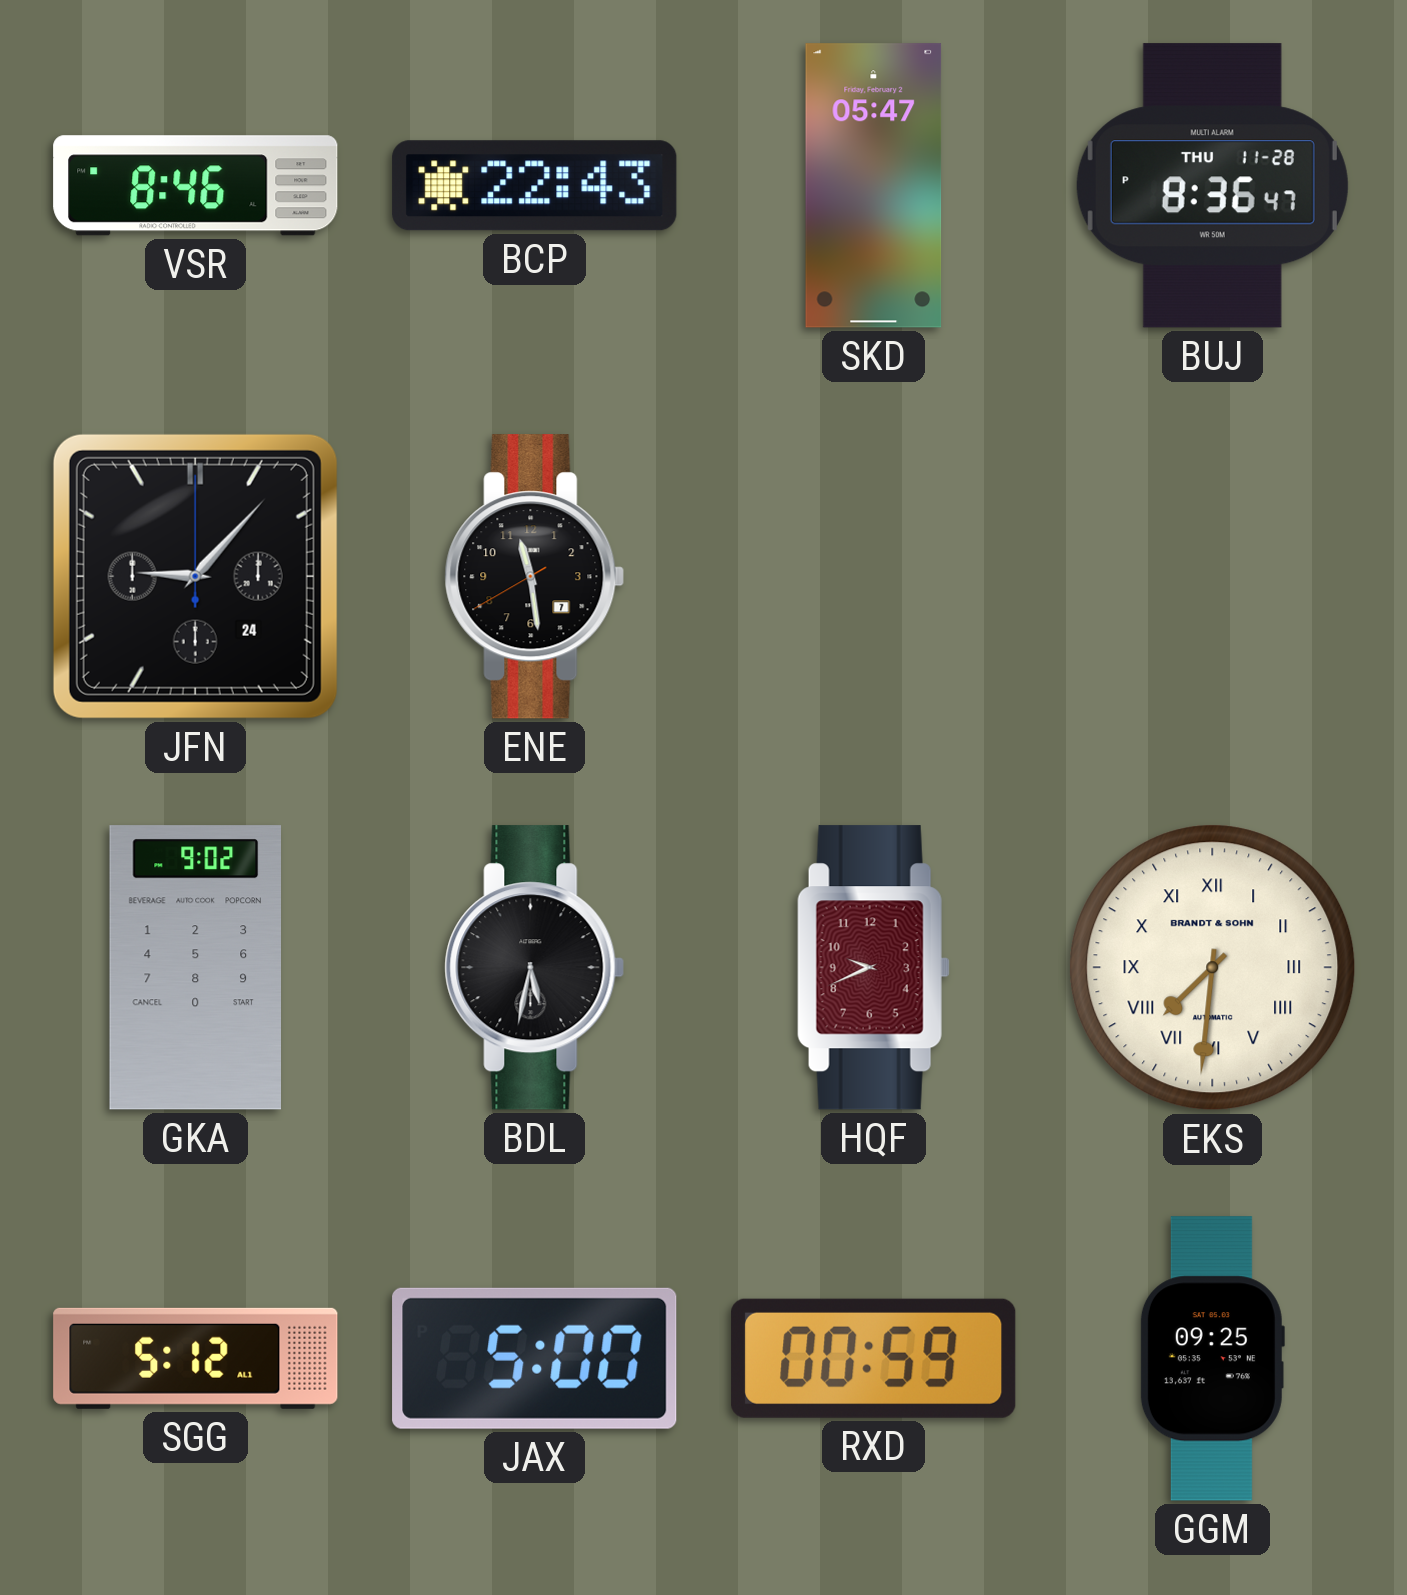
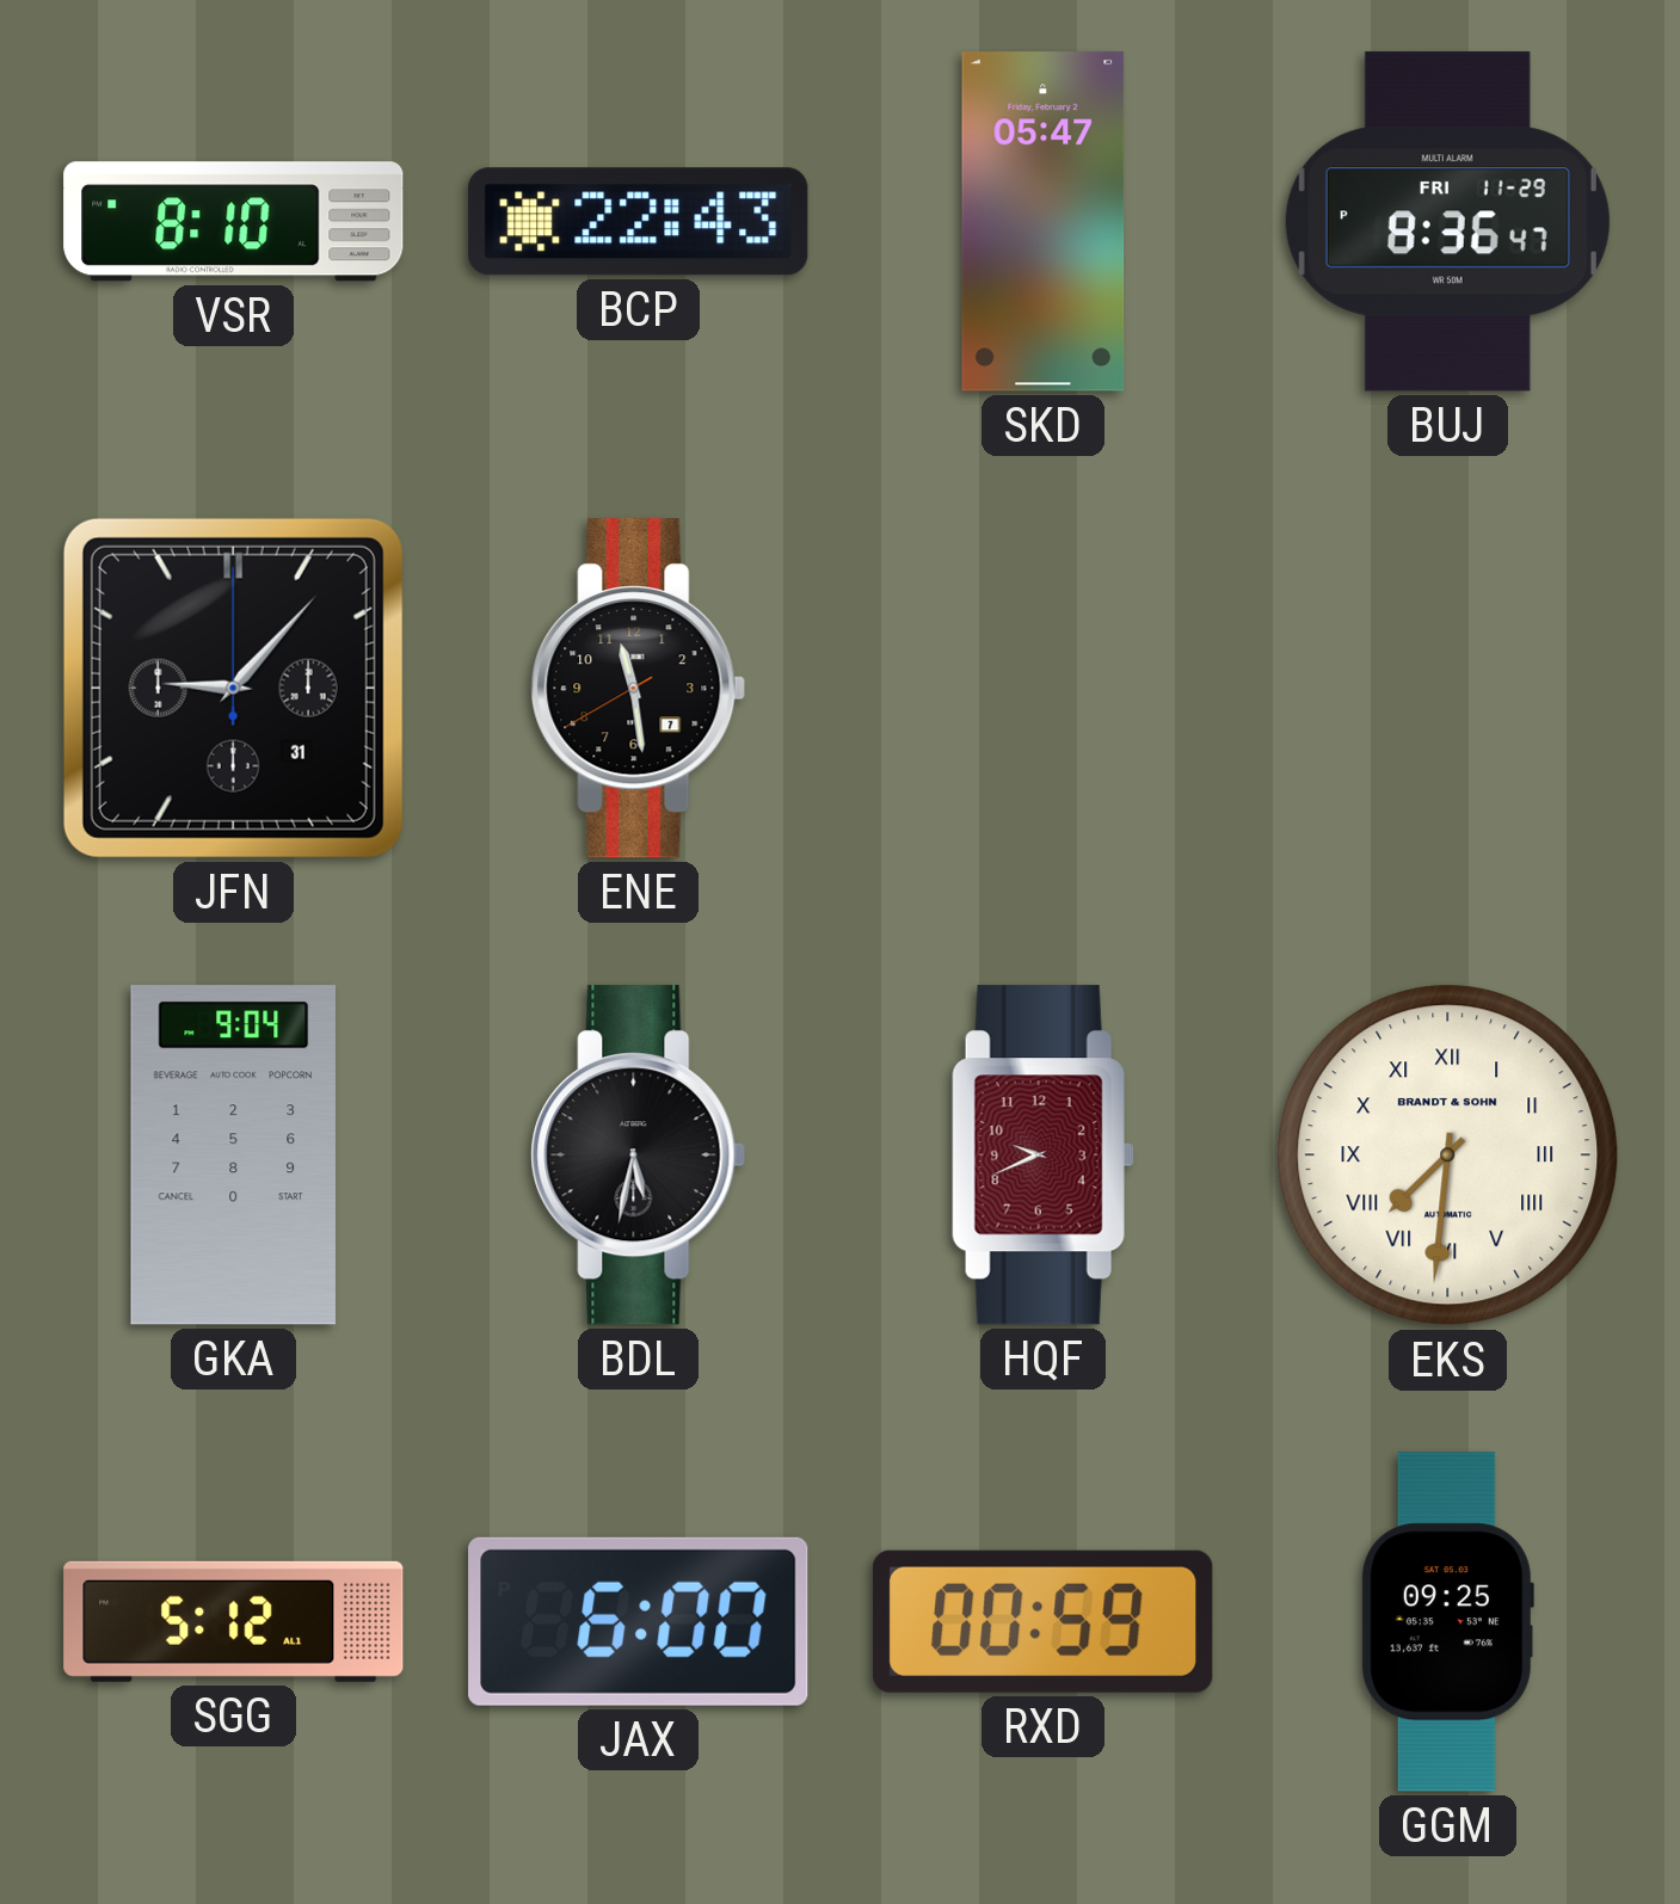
VSR: 8:46 -> 8:10 (234, 222)
BUJ date: THU 11-28 -> FRI 11-29 (1447, 222)
JFN date: 24 -> 31 (233, 688)
GKA: 9:02 -> 9:04 (233, 1156)
JAX: 5:00 -> 6:00 (639, 1621)
